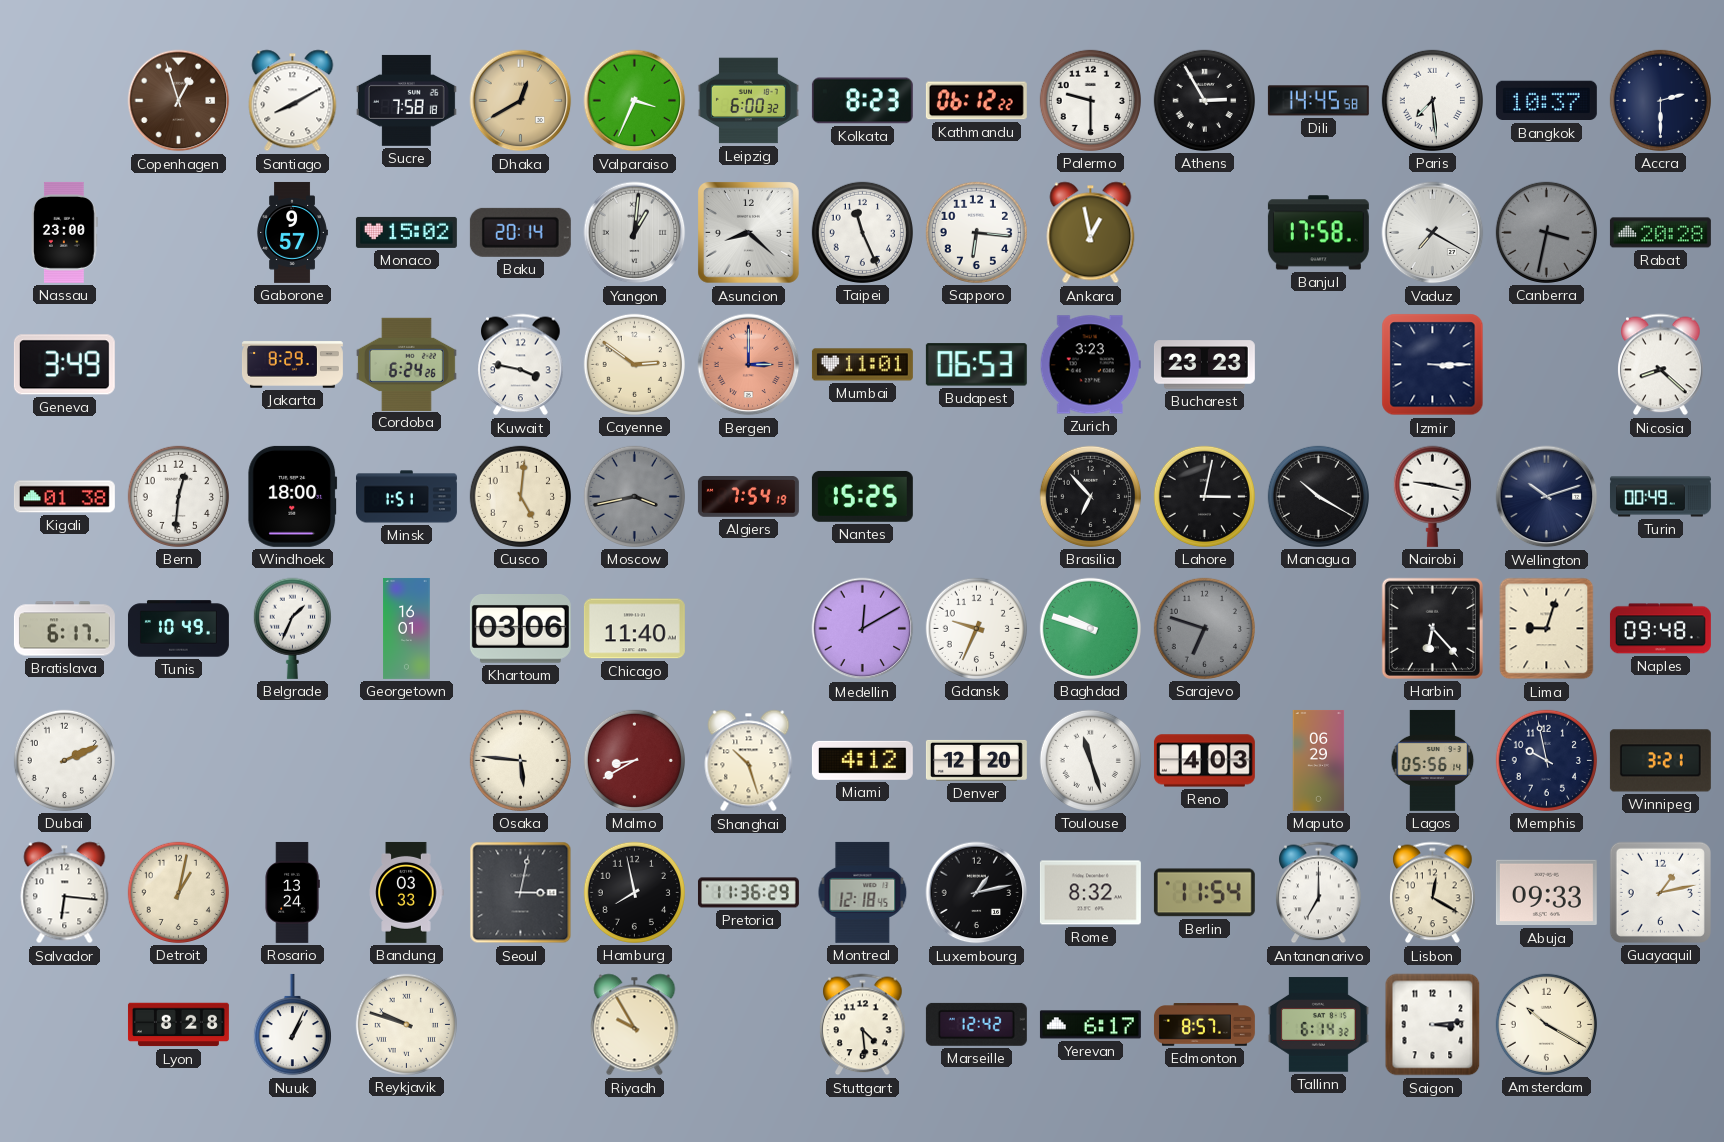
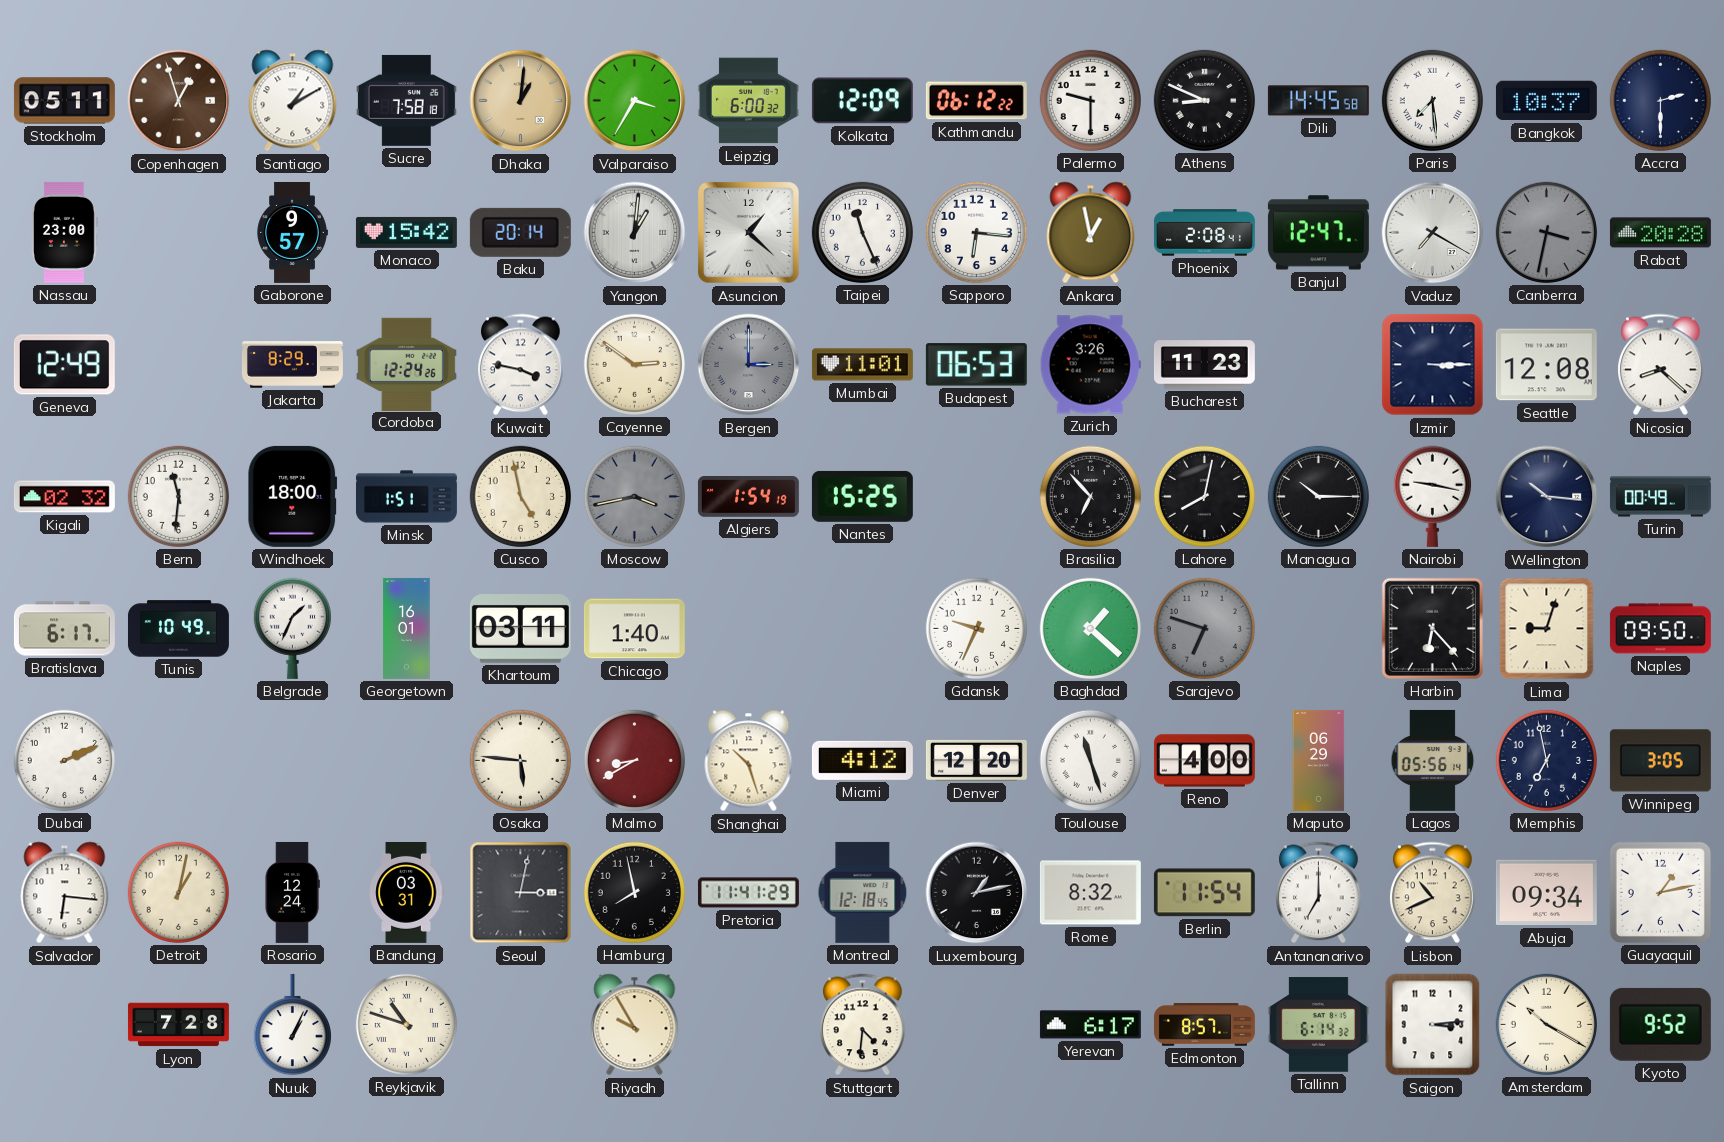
Stockholm: none -> 05:11 (64, 101)
Santiago: 8:10 -> 1:10 (293, 101)
Dhaka: 12:40 -> 1:01 (521, 101)
Valparaiso: 3:34 -> 3:35 (635, 101)
Kolkata: 8:23 -> 12:09 (862, 101)
Athens: 2:55 -> 8:49 (1204, 100)
Monaco: 15:02 -> 15:42 (406, 232)
Asuncion: 8:22 -> 1:22 (749, 233)
Phoenix: none -> 2:08 (1204, 233)
Banjul: 17:58 -> 12:47 (1318, 233)
Geneva: 3:49 -> 12:49 (64, 365)
Cordoba: 6:24 -> 12:24 (406, 364)
Bergen dial: salmon -> grey (749, 365)
Zurich: 3:23 -> 3:26 (1090, 365)
Bucharest: 23:23 -> 11:23 (1204, 365)
Seattle: none -> 12:08 (1546, 365)
Kigali: 01:38 -> 02:32 (64, 497)
Bern: 12:31 -> 11:31 (178, 496)
Cusco: 5:01 -> 4:58 (520, 496)
Algiers: 7:54 -> 1:54 (748, 497)
Lahore: 3:02 -> 8:02 (1204, 496)
Managua: 10:20 -> 10:15 (1318, 496)
Wellington: 10:12 -> 10:16 (1547, 497)
Khartoum: 03:06 -> 03:11 (520, 629)
Chicago: 11:40 -> 1:40 (634, 629)
Medellin: 12:10 -> none (863, 629)
Baghdad: 9:48 -> 1:22 (1090, 628)
Naples: 09:48 -> 09:50 (1660, 629)
Reno: 4:03 -> 4:00 (1204, 761)
Memphis: 9:58 -> 6:58 (1546, 760)
Winnipeg: 3:21 -> 3:05 (1660, 761)
Rosario: 13:24 -> 12:24 (292, 892)
Bandung: 03:33 -> 03:31 (406, 892)
Pretoria: 11:36 -> 11:41 (748, 893)
Lisbon: 12:20 -> 10:41 (1433, 893)
Abuja: 09:33 -> 09:34 (1546, 893)
Lyon: 8:28 -> 7:28 (178, 1025)
Reykjavik: 9:48 -> 10:48 (406, 1024)
Stuttgart: 4:29 -> 4:31 (863, 1025)
Marseille: 12:42 -> none (976, 1024)
Kyoto: none -> 9:52 (1660, 1024)
